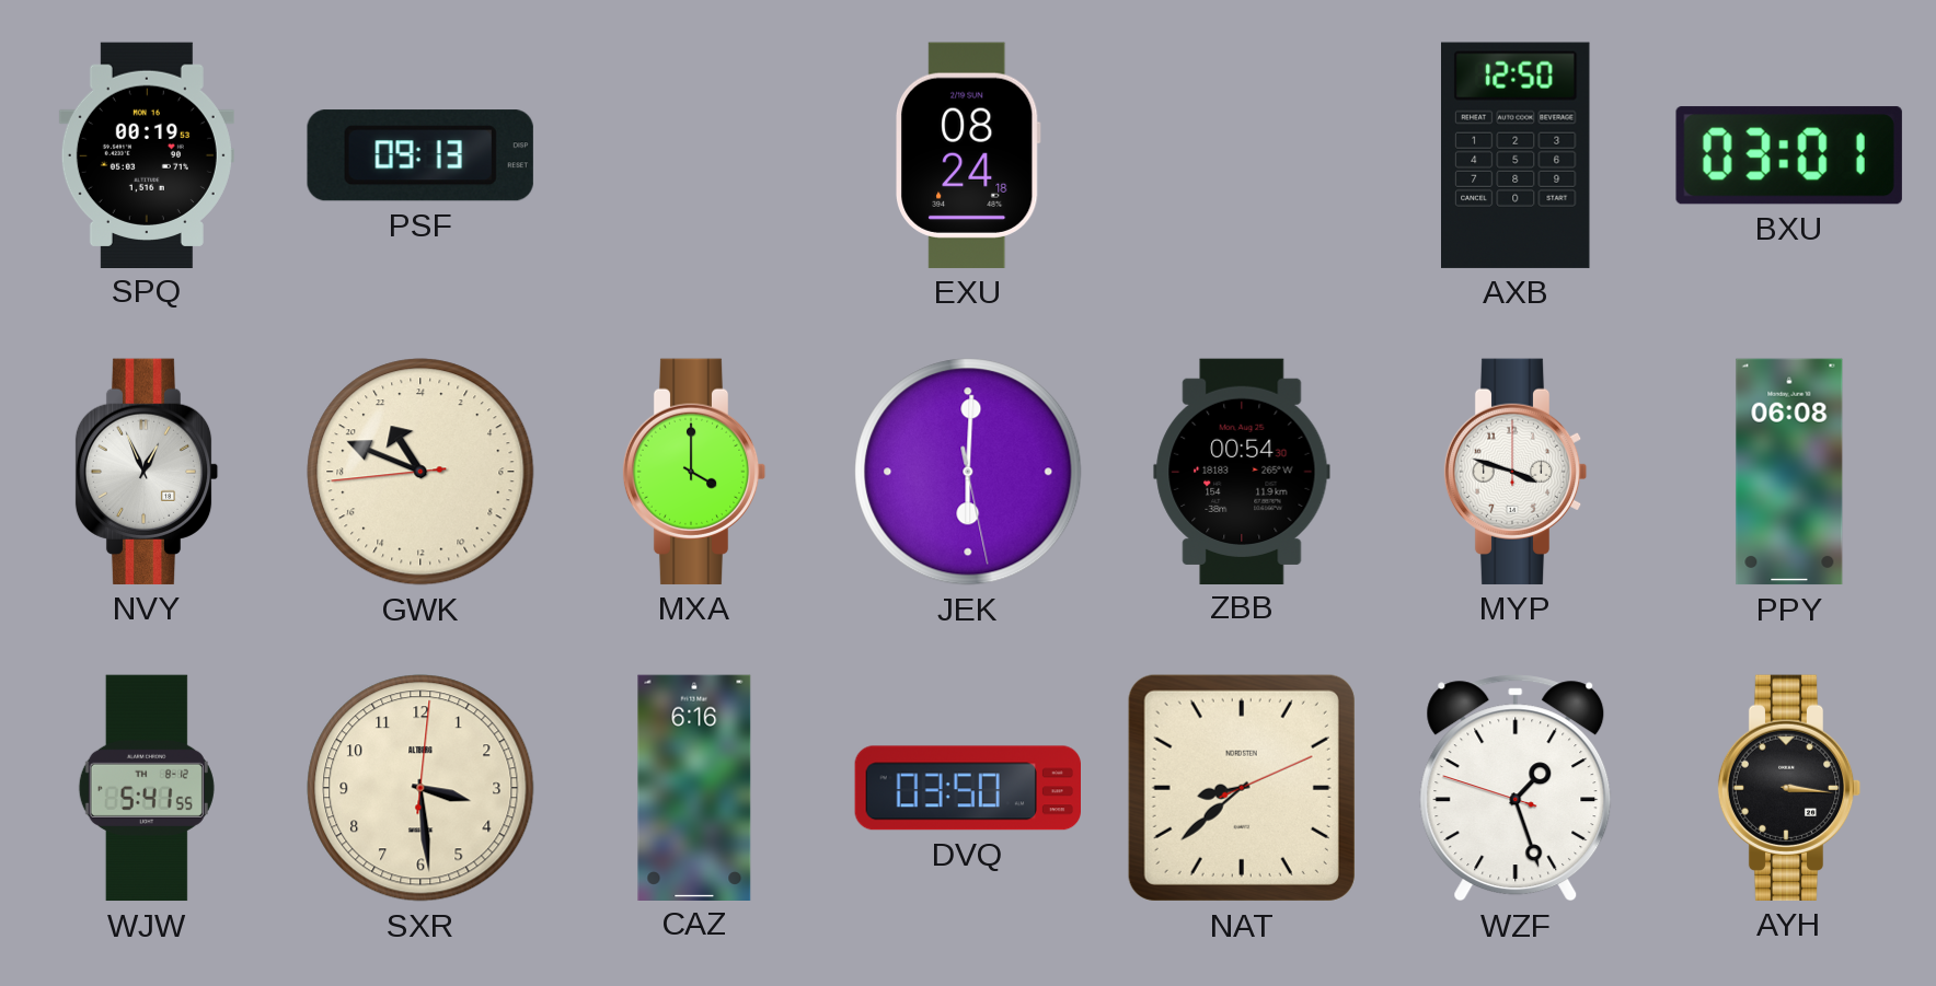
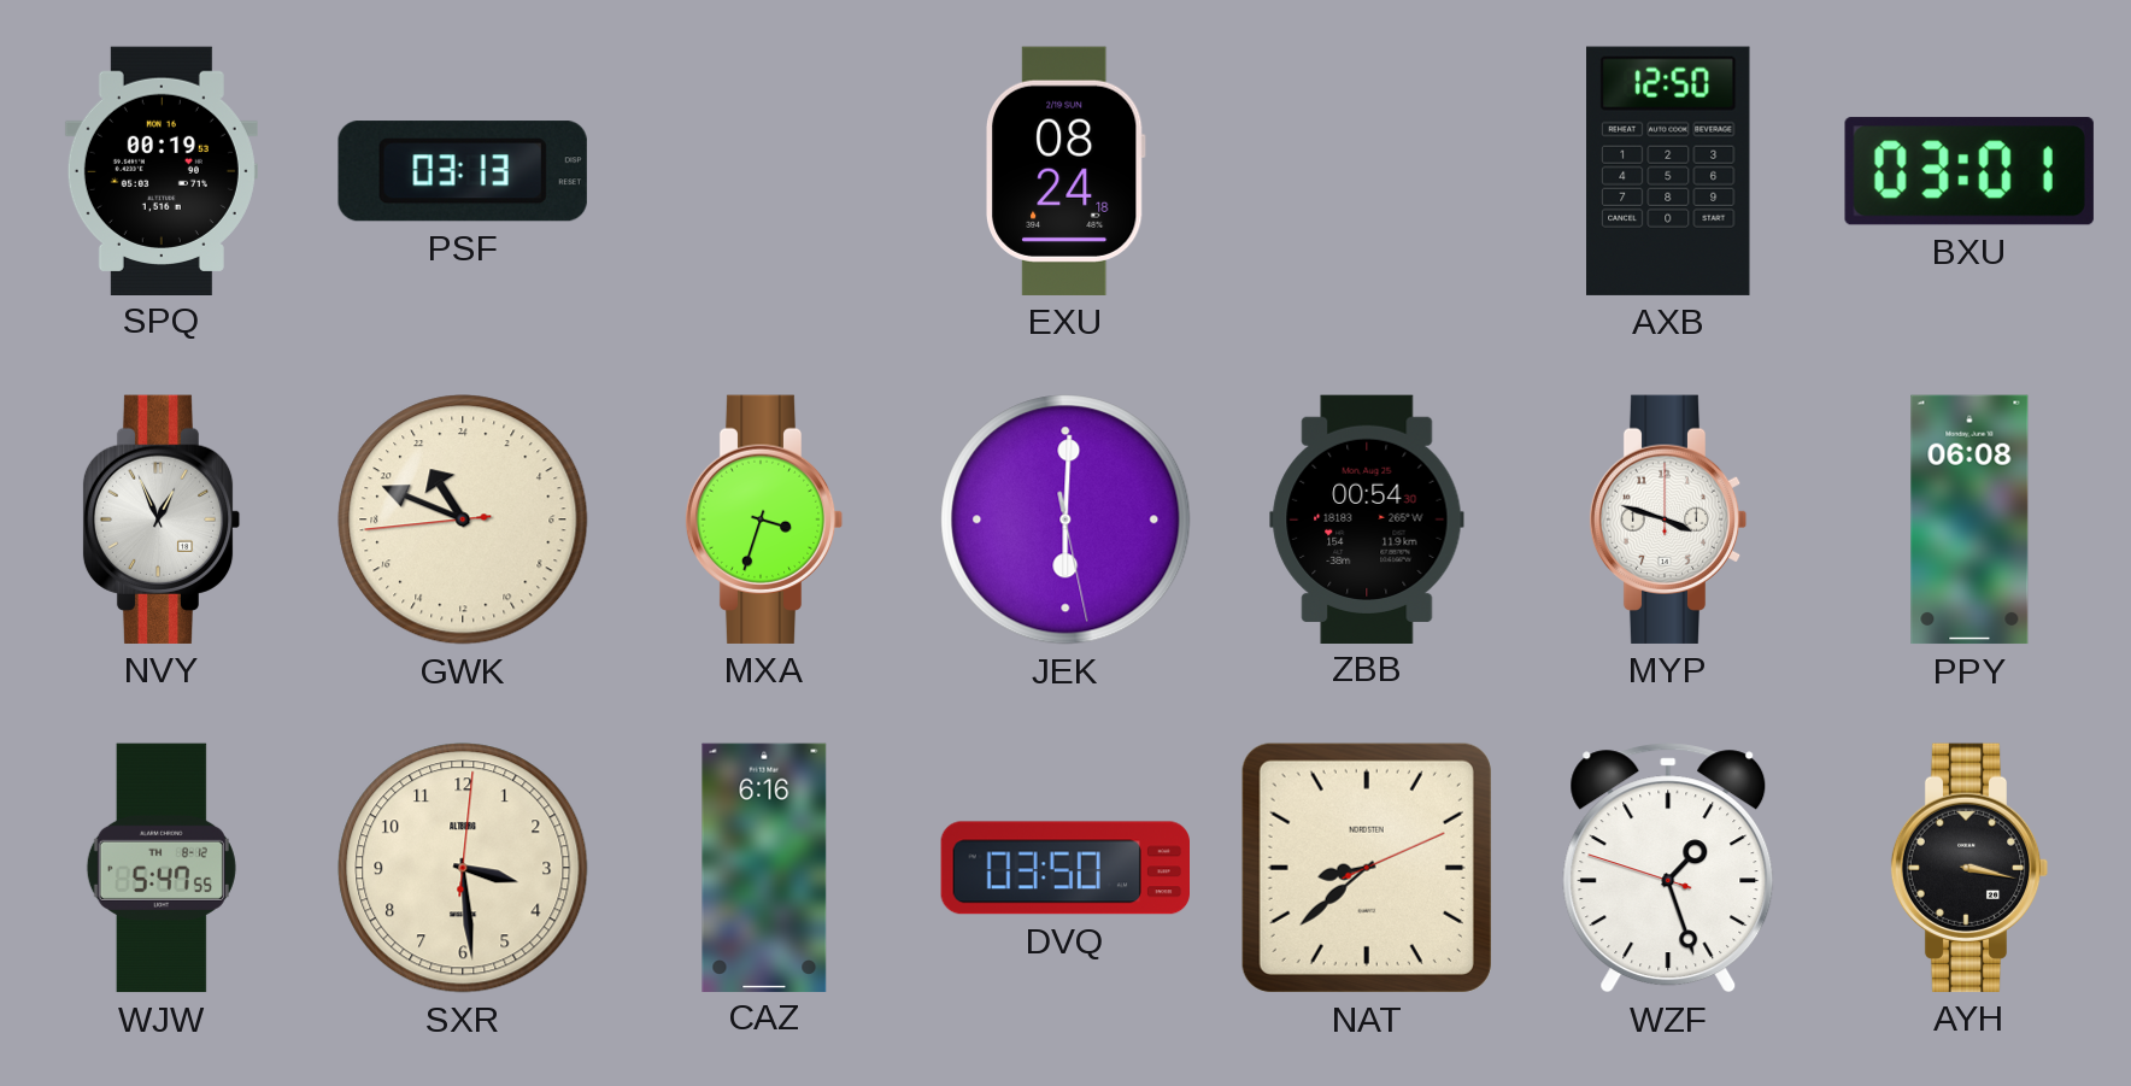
PSF: 09:13 -> 03:13 (463, 171)
MXA: 4:00 -> 3:33 (764, 519)
WJW: 5:41 -> 5:47 (162, 868)
AYH: 3:16 -> 3:17 (1969, 868)
